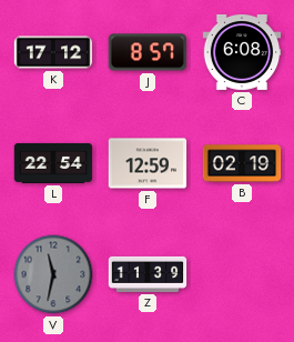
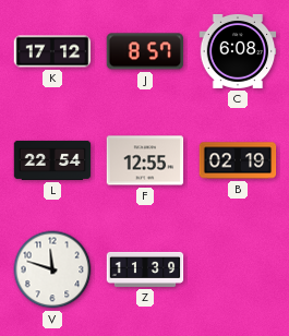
F: 12:59 -> 12:55 (145, 160)
V: 11:32 -> 11:48 (52, 269)
V dial: grey -> white (52, 269)
